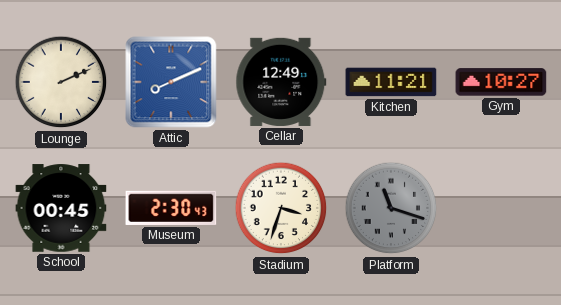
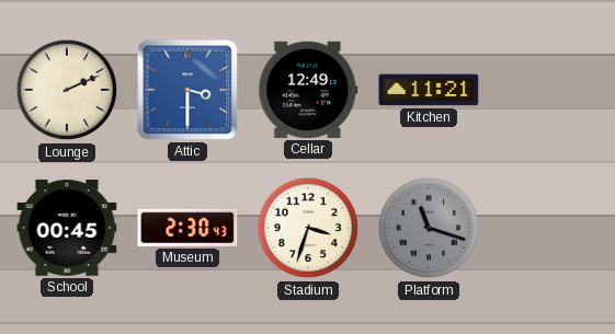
Attic: 8:11 -> 3:30 (187, 90)
Gym: 10:27 -> none (501, 82)
